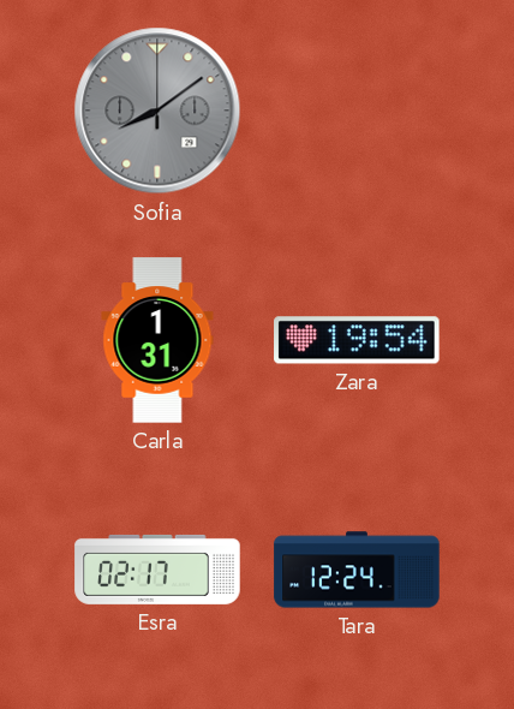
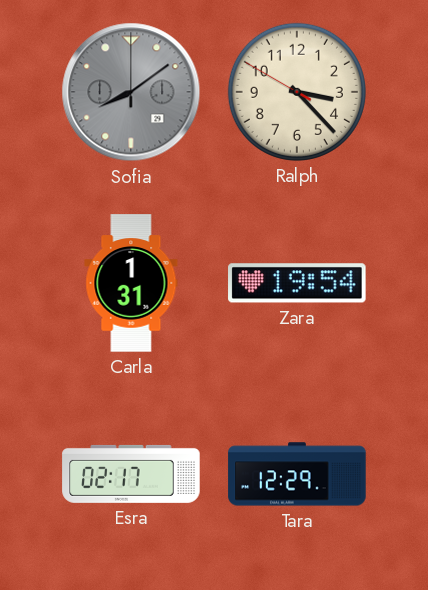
Ralph: none -> 3:22 (297, 92)
Tara: 12:24 -> 12:29 (297, 474)
